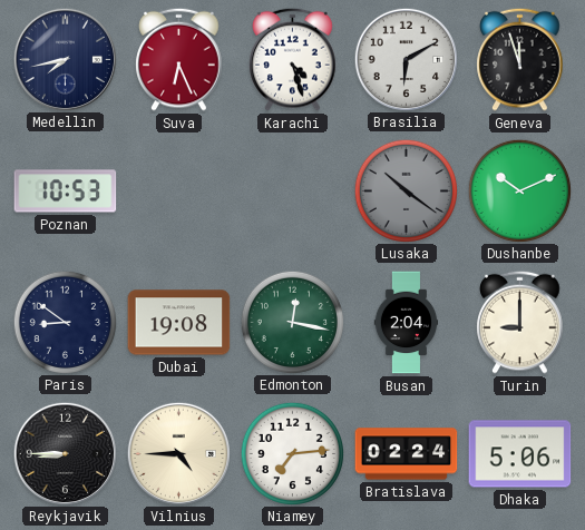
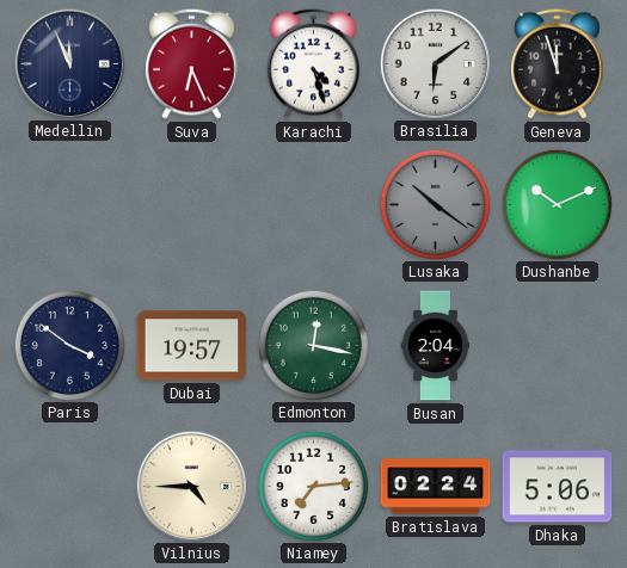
Medellin: 7:43 -> 11:56 (69, 63)
Brasilia: 6:10 -> 6:09 (435, 63)
Poznan: 10:53 -> none (66, 192)
Paris: 8:51 -> 3:51 (69, 345)
Dubai: 19:08 -> 19:57 (192, 346)
Turin: 9:00 -> none (520, 322)
Reykjavik: 8:45 -> none (65, 453)
